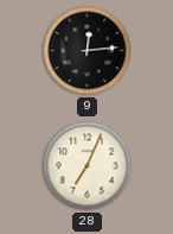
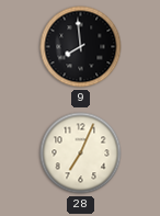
9: 12:14 -> 7:59 (81, 47)
